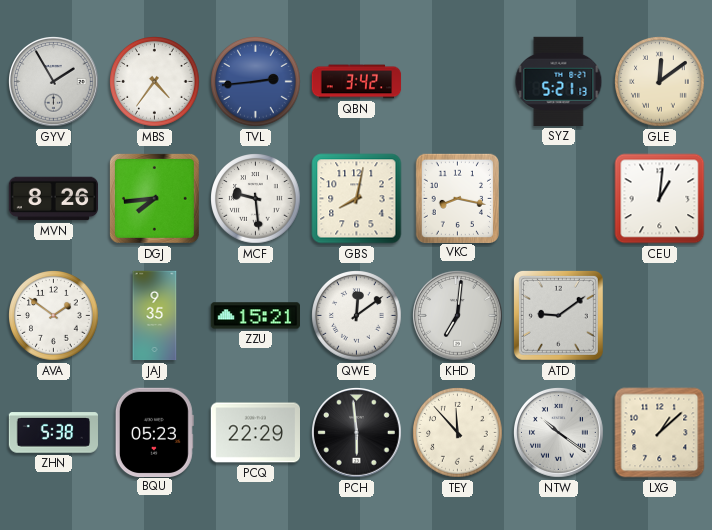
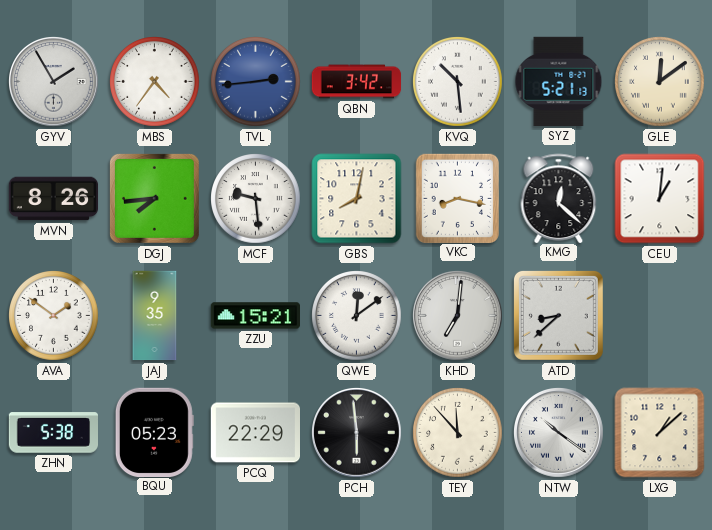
KVQ: none -> 10:29 (458, 82)
KMG: none -> 12:22 (559, 198)
ATD: 9:09 -> 8:38 (558, 315)
